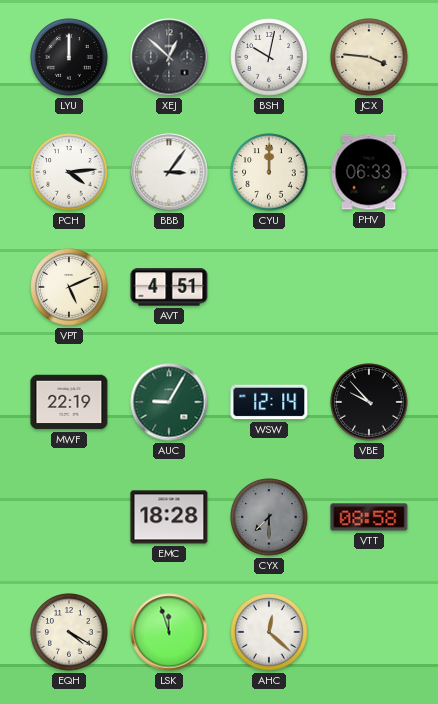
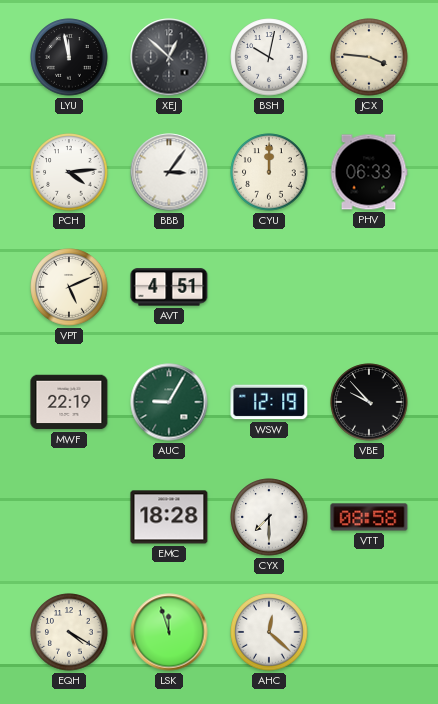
LYU: 12:00 -> 11:58 (69, 57)
WSW: 12:14 -> 12:19 (269, 402)
CYX dial: grey -> white (269, 517)
